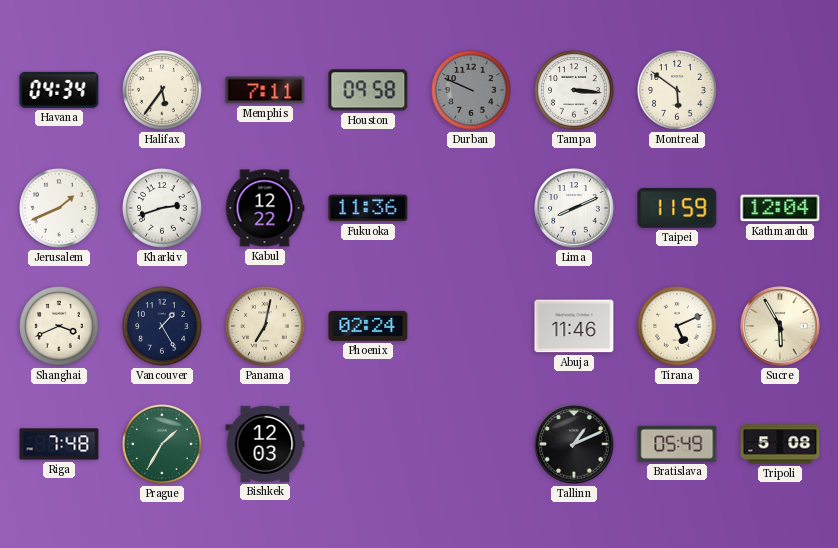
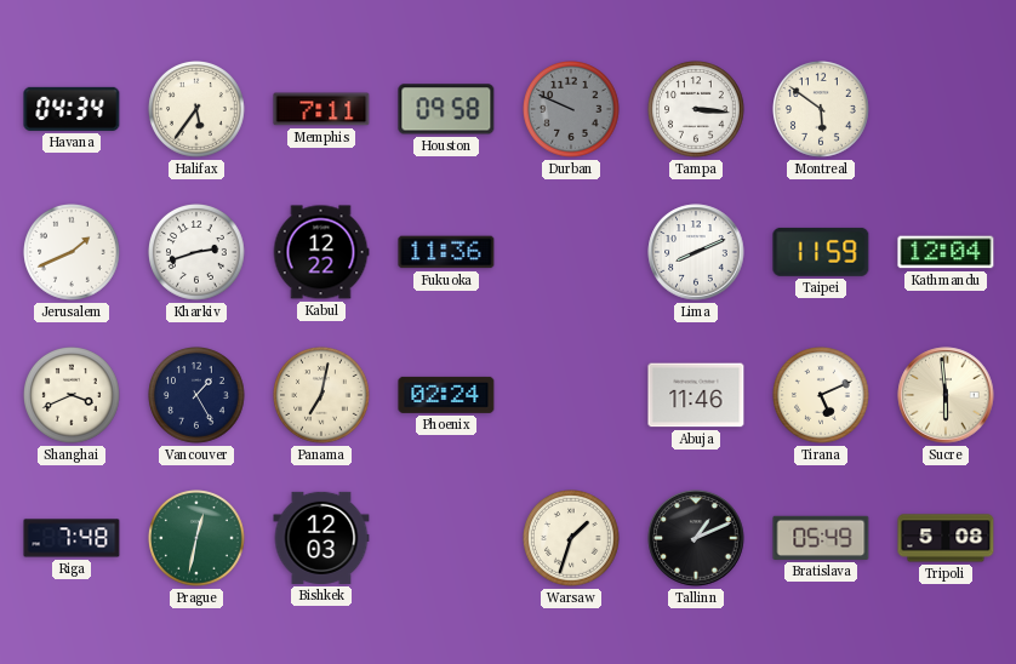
Sucre: 5:55 -> 5:59 (946, 395)
Prague: 1:35 -> 12:32 (198, 539)
Warsaw: none -> 1:33 (572, 539)
